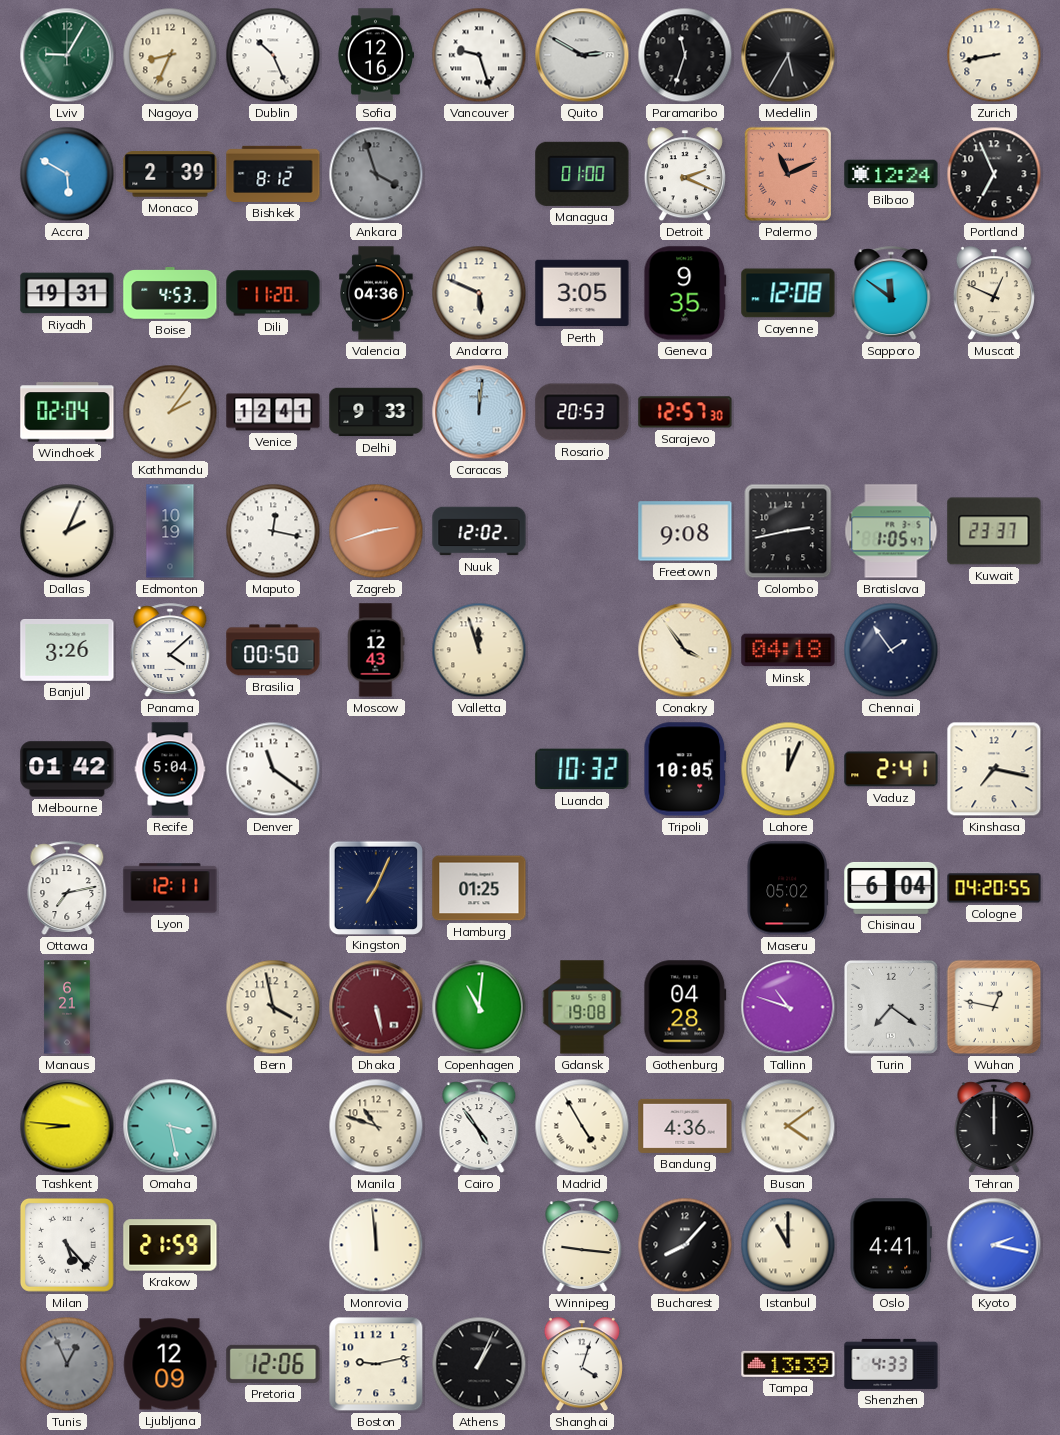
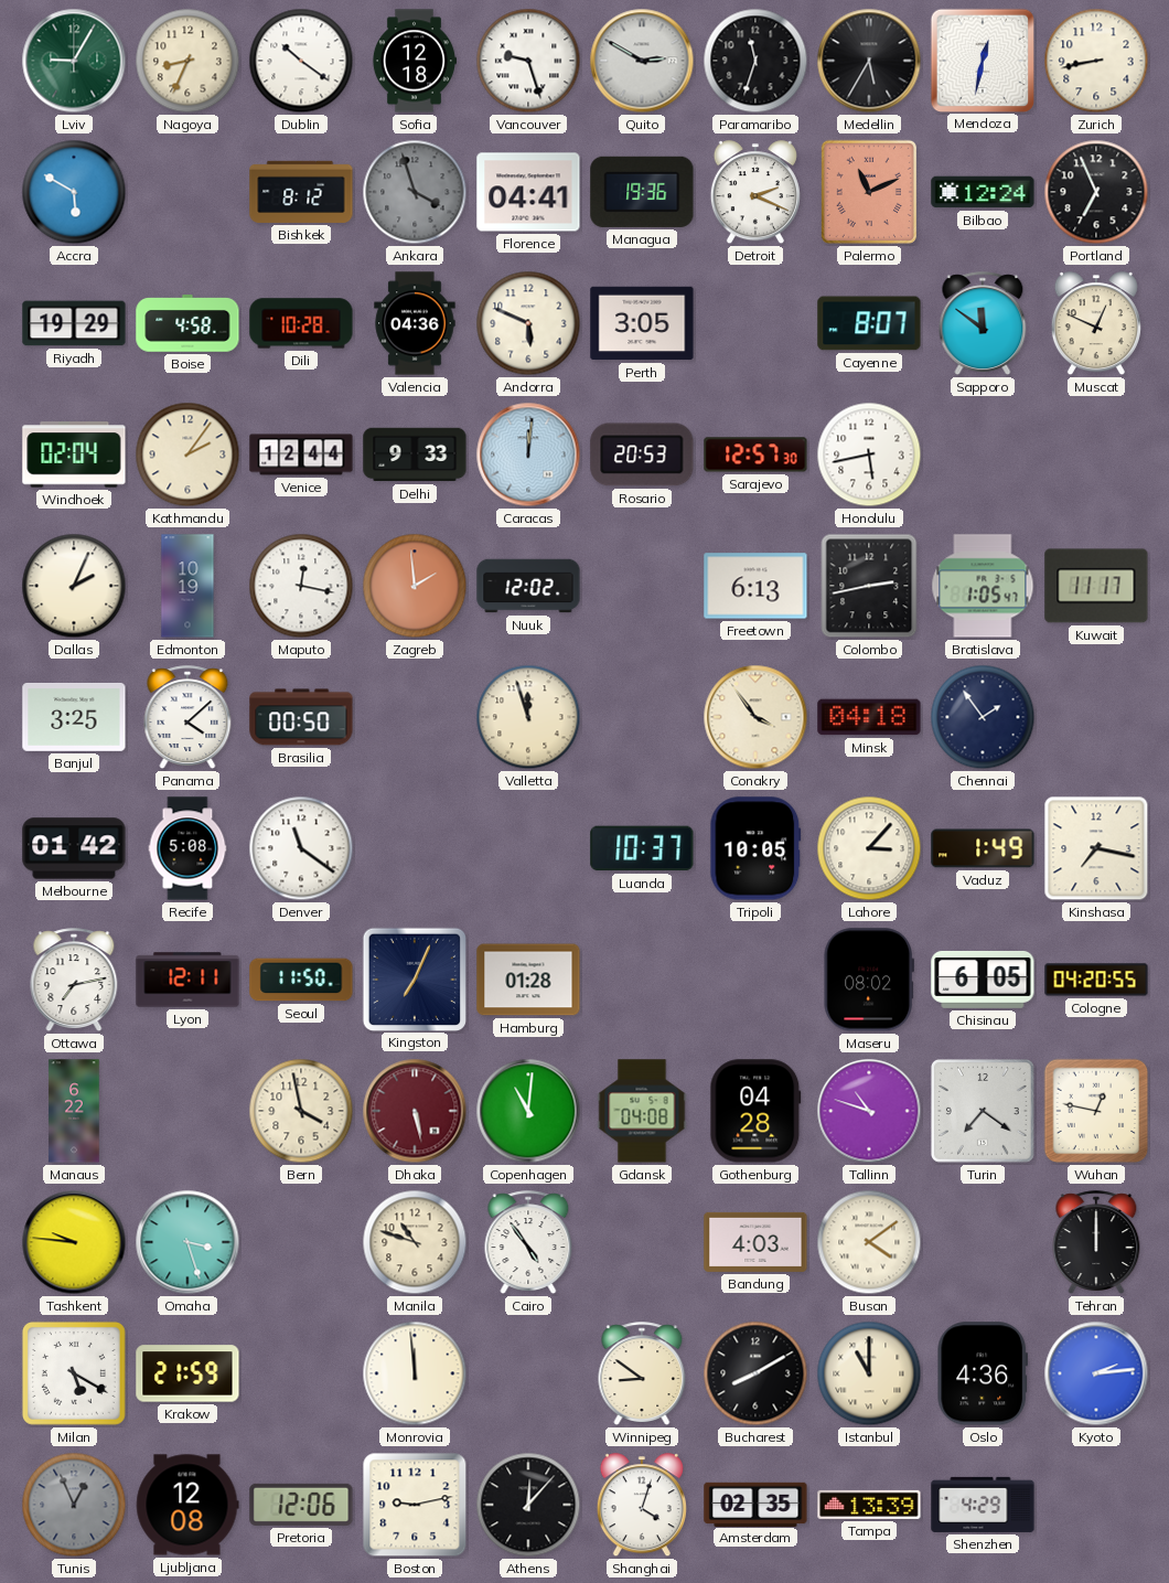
Dublin: 10:26 -> 10:21 (301, 61)
Sofia: 12:16 -> 12:18 (414, 61)
Mendoza: none -> 12:32 (982, 60)
Monaco: 2:39 -> none (170, 174)
Florence: none -> 04:41 (528, 192)
Managua: 01:00 -> 19:36 (642, 192)
Riyadh: 19:31 -> 19:29 (74, 323)
Boise: 4:53 -> 4:58 (187, 323)
Dili: 11:20 -> 10:28 (301, 323)
Geneva: 9:35 -> none (685, 293)
Cayenne: 12:08 -> 8:07 (869, 323)
Venice: 12:41 -> 12:44 (301, 454)
Honolulu: none -> 5:43 (869, 454)
Zagreb: 2:42 -> 1:59 (415, 586)
Freetown: 9:08 -> 6:13 (755, 586)
Kuwait: 23:37 -> 11:17 (1096, 586)
Banjul: 3:26 -> 3:25 (74, 717)
Moscow: 12:43 -> none (376, 650)
Recife: 5:04 -> 5:08 (187, 848)
Luanda: 10:32 -> 10:37 (642, 848)
Lahore: 12:04 -> 3:07 (869, 848)
Vaduz: 2:41 -> 1:49 (983, 848)
Seoul: none -> 11:50 (301, 980)
Hamburg: 01:25 -> 01:28 (528, 980)
Maseru: 05:02 -> 08:02 (868, 980)
Chisinau: 6:04 -> 6:05 (983, 980)
Manaus: 6:21 -> 6:22 (74, 1111)
Gdansk: 19:08 -> 04:08 (642, 1111)
Tashkent: 8:46 -> 9:46 (74, 1242)
Omaha: 3:28 -> 3:27 (187, 1242)
Madrid: 4:55 -> none (582, 1126)
Bandung: 4:36 -> 4:03 (755, 1242)
Milan: 5:23 -> 5:20 (74, 1373)
Winnipeg: 9:16 -> 8:51 (642, 1373)
Bucharest: 8:07 -> 8:10 (755, 1373)
Oslo: 4:41 -> 4:36 (982, 1373)
Kyoto: 2:17 -> 2:14 (1096, 1373)
Ljubljana: 12:09 -> 12:08 (187, 1505)
Athens: 1:04 -> 12:07 (528, 1505)
Amsterdam: none -> 02:35 (755, 1504)
Shenzhen: 4:33 -> 4:29 (983, 1505)
